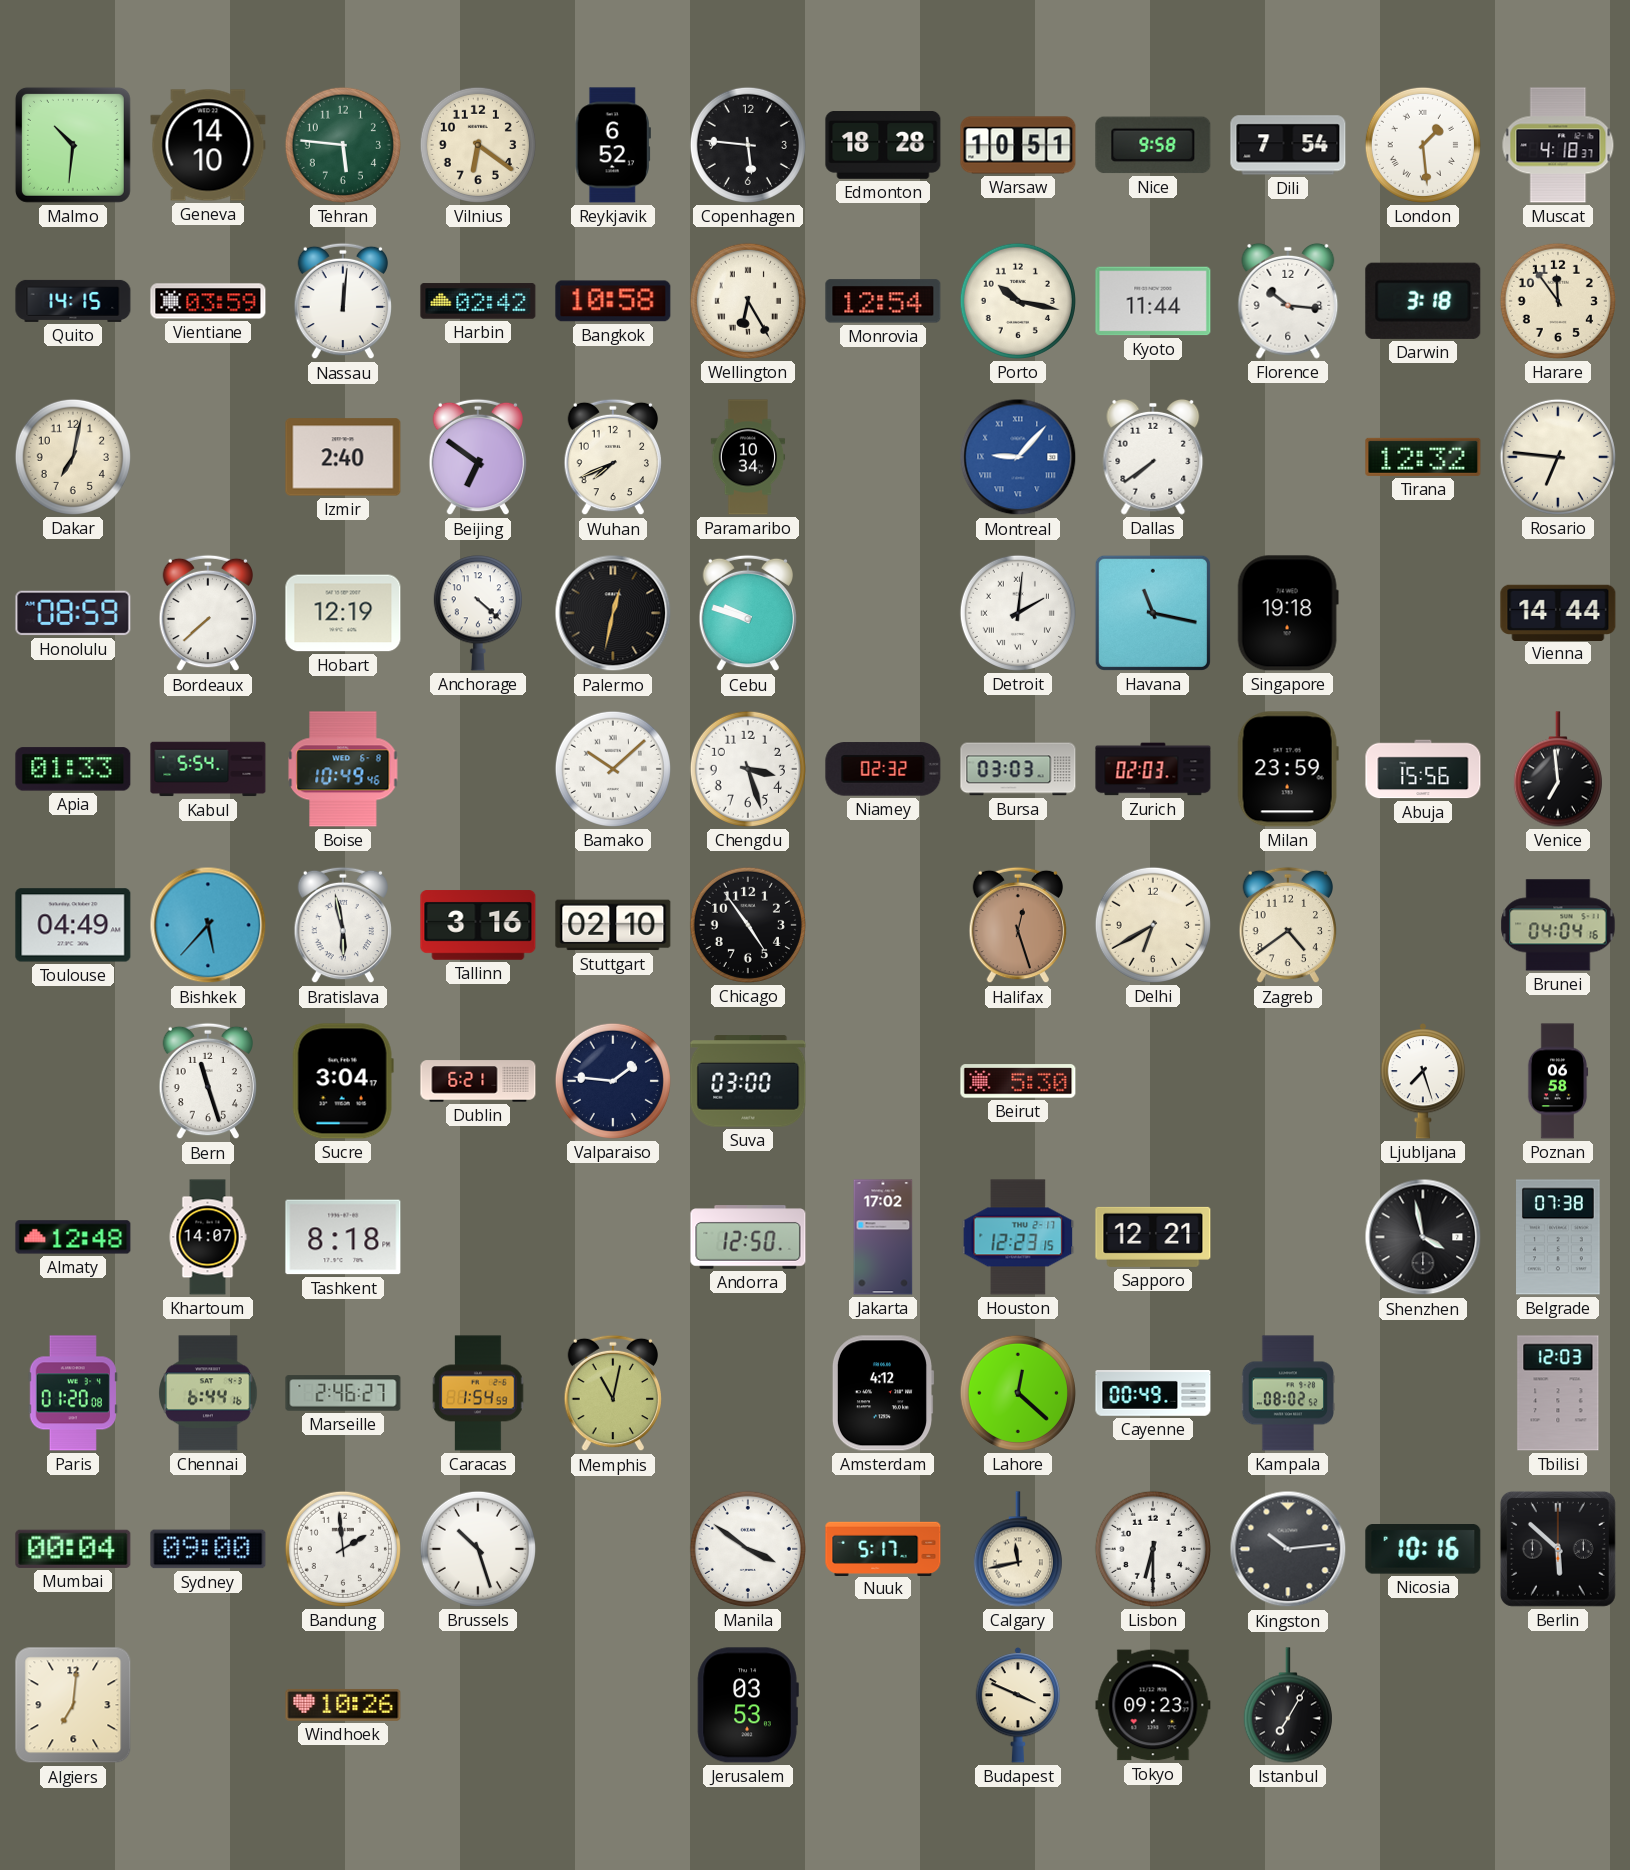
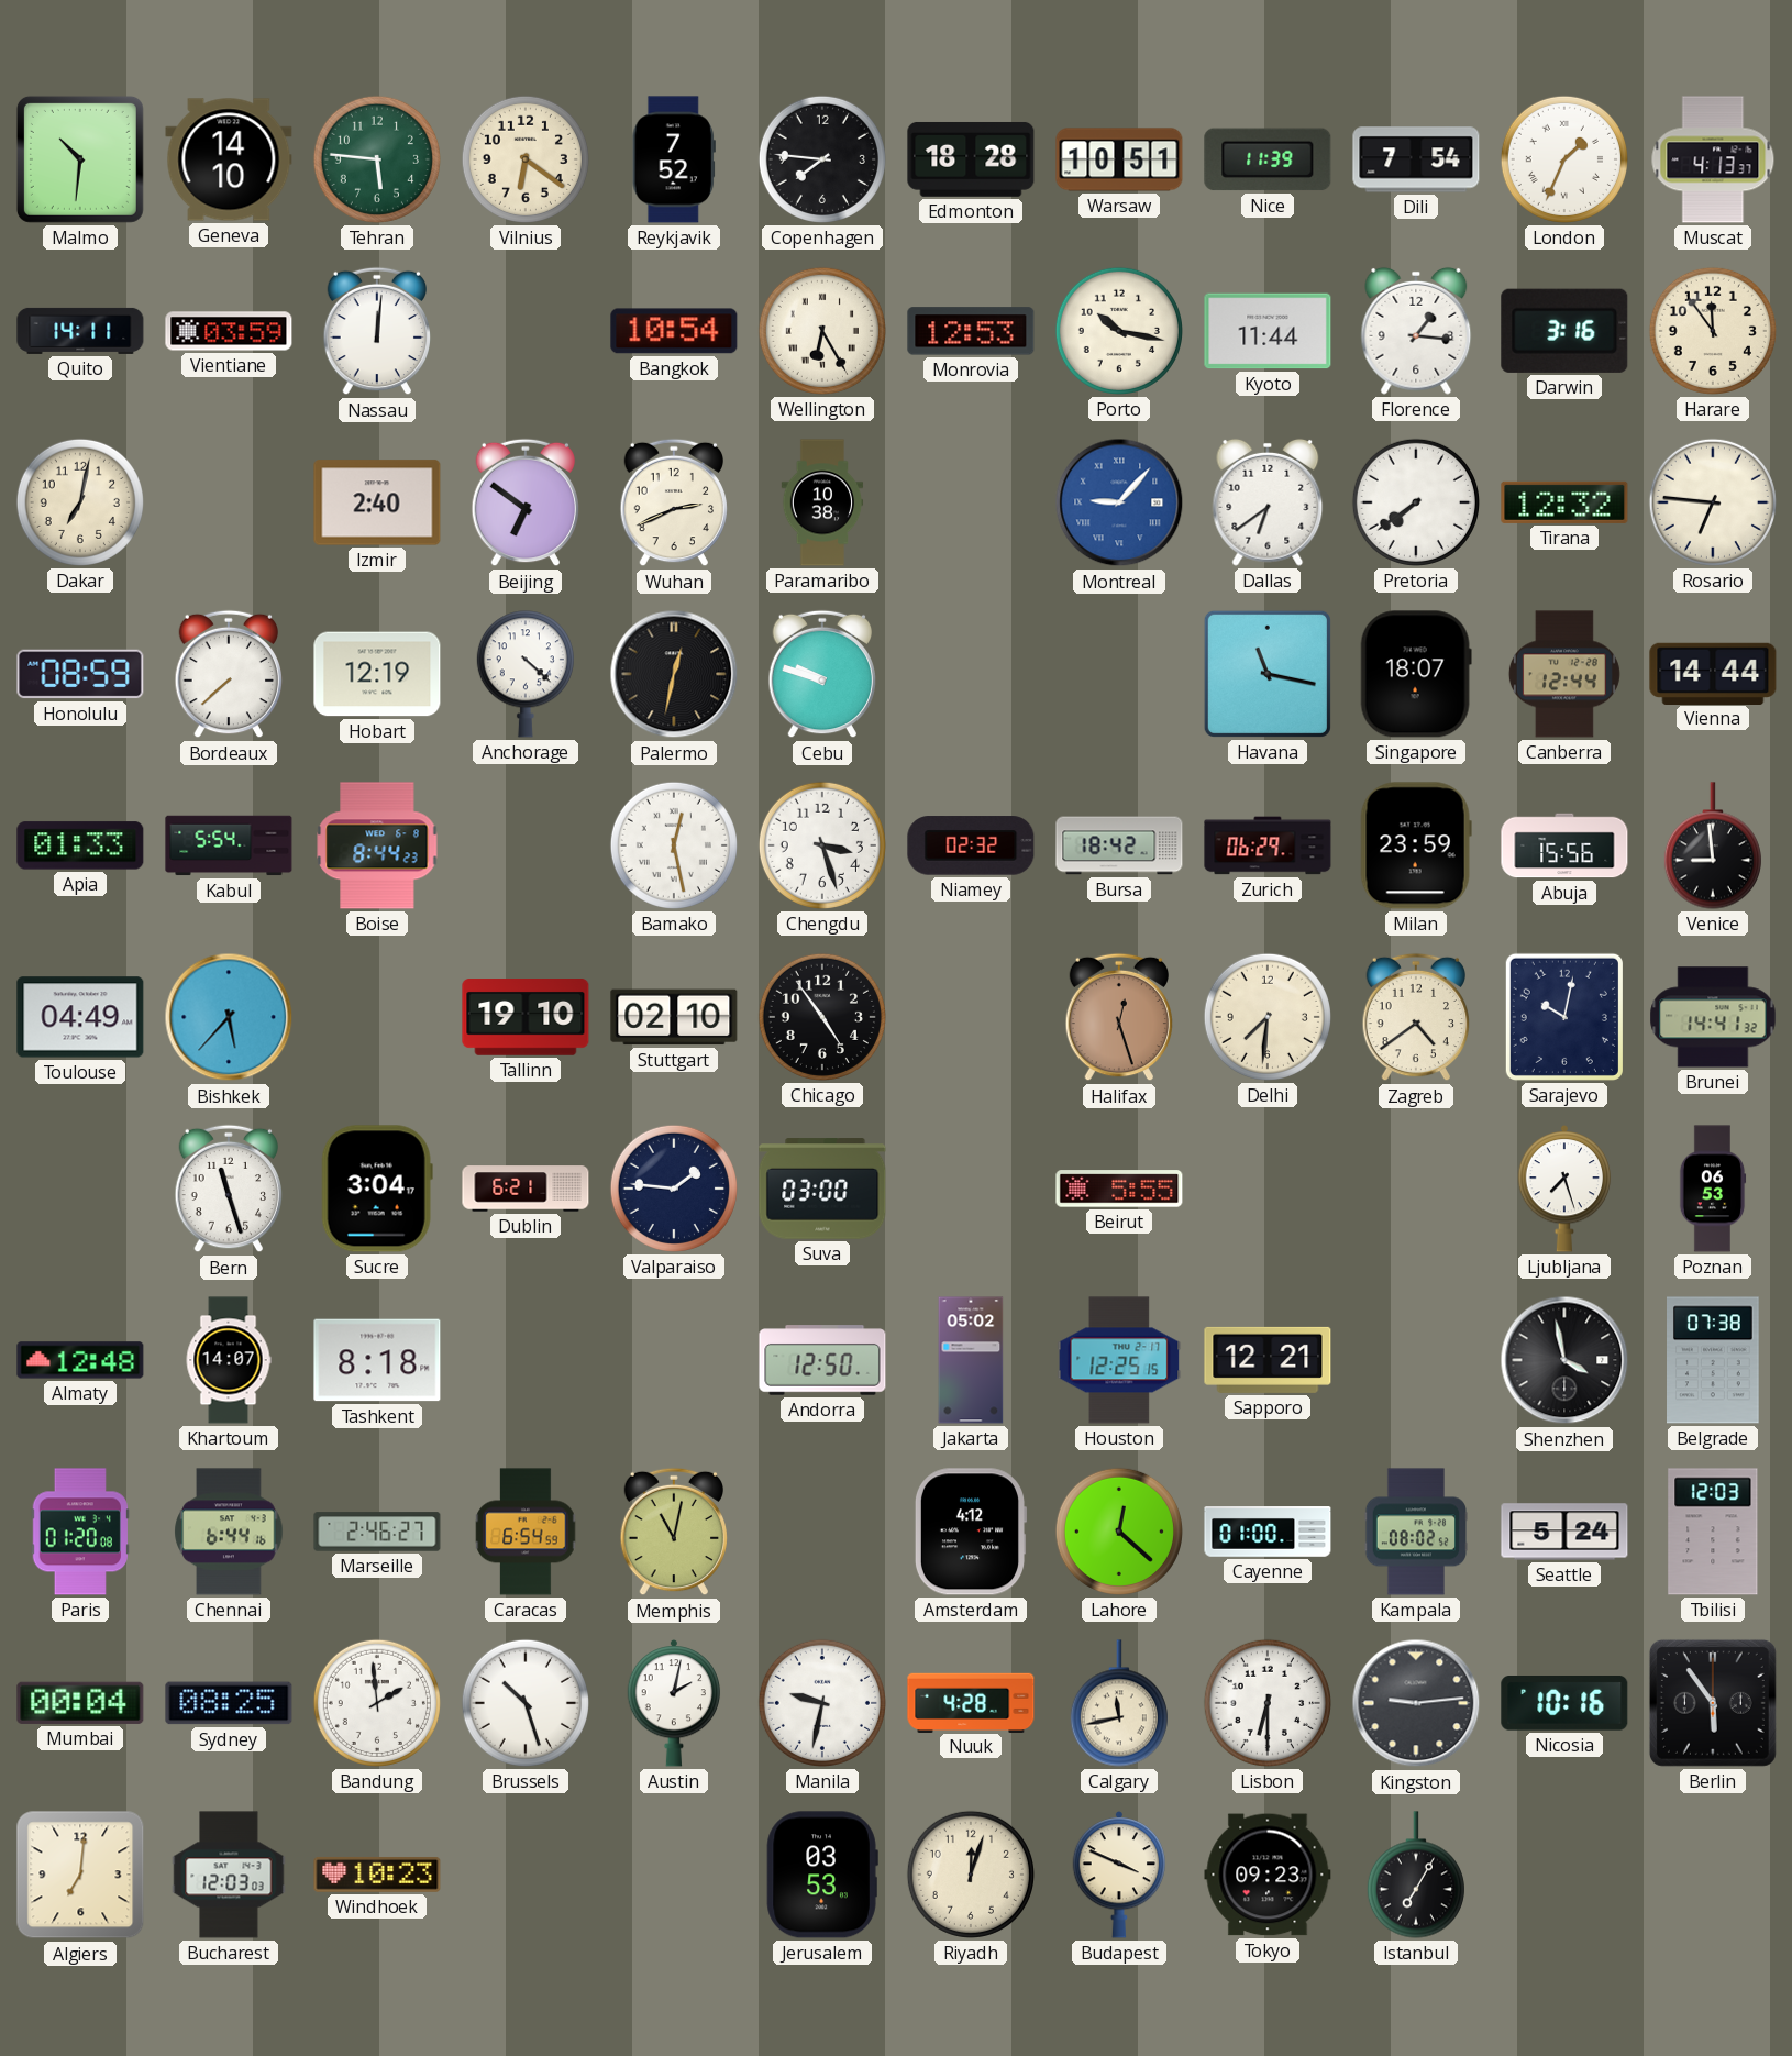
Reykjavik: 6:52 -> 7:52 (674, 159)
Copenhagen: 5:46 -> 7:46 (822, 159)
Nice: 9:58 -> 11:39 (1268, 159)
London: 1:29 -> 1:34 (1564, 159)
Muscat: 4:18 -> 4:13 (1713, 159)
Quito: 14:15 -> 14:11 (80, 331)
Harbin: 02:42 -> none (478, 301)
Bangkok: 10:58 -> 10:54 (674, 331)
Monrovia: 12:54 -> 12:53 (971, 331)
Florence: 10:16 -> 1:16 (1416, 331)
Darwin: 3:18 -> 3:16 (1564, 331)
Wuhan: 7:41 -> 2:41 (674, 502)
Paramaribo: 10:34 -> 10:38 (822, 502)
Dallas: 7:39 -> 6:39 (1268, 502)
Pretoria: none -> 7:39 (1416, 502)
Detroit: 2:01 -> none (1018, 613)
Singapore: 19:18 -> 18:07 (1416, 674)
Canberra: none -> 12:44 (1564, 674)
Boise: 10:49 -> 8:44 (377, 845)
Bamako: 10:08 -> 12:28 (674, 845)
Bursa: 03:03 -> 18:42 (1119, 845)
Zurich: 02:03 -> 06:29 (1268, 845)
Venice: 6:59 -> 8:59 (1713, 845)
Bratislava: 5:58 -> none (343, 925)
Tallinn: 3:16 -> 19:10 (526, 1017)
Delhi: 6:40 -> 7:31 (1268, 1017)
Sarajevo: none -> 10:02 (1564, 1017)
Brunei: 04:04 -> 14:41 (1713, 1017)
Beirut: 5:30 -> 5:55 (1119, 1189)
Poznan: 06:58 -> 06:53 (1713, 1189)
Jakarta: 17:02 -> 05:02 (971, 1360)
Houston: 12:23 -> 12:25 (1119, 1360)
Caracas: 1:54 -> 6:54 (526, 1532)
Cayenne: 00:49 -> 01:00 (1268, 1532)
Seattle: none -> 5:24 (1564, 1532)
Sydney: 09:00 -> 08:25 (229, 1703)
Austin: none -> 2:02 (674, 1703)
Manila: 3:51 -> 9:32 (822, 1703)
Nuuk: 5:17 -> 4:28 (971, 1702)
Kingston: 10:14 -> 9:14 (1416, 1703)
Berlin: 5:52 -> 5:54 (1713, 1703)
Bucharest: none -> 12:03 (229, 1875)
Windhoek: 10:26 -> 10:23 (377, 1875)
Riyadh: none -> 12:03 (971, 1875)
